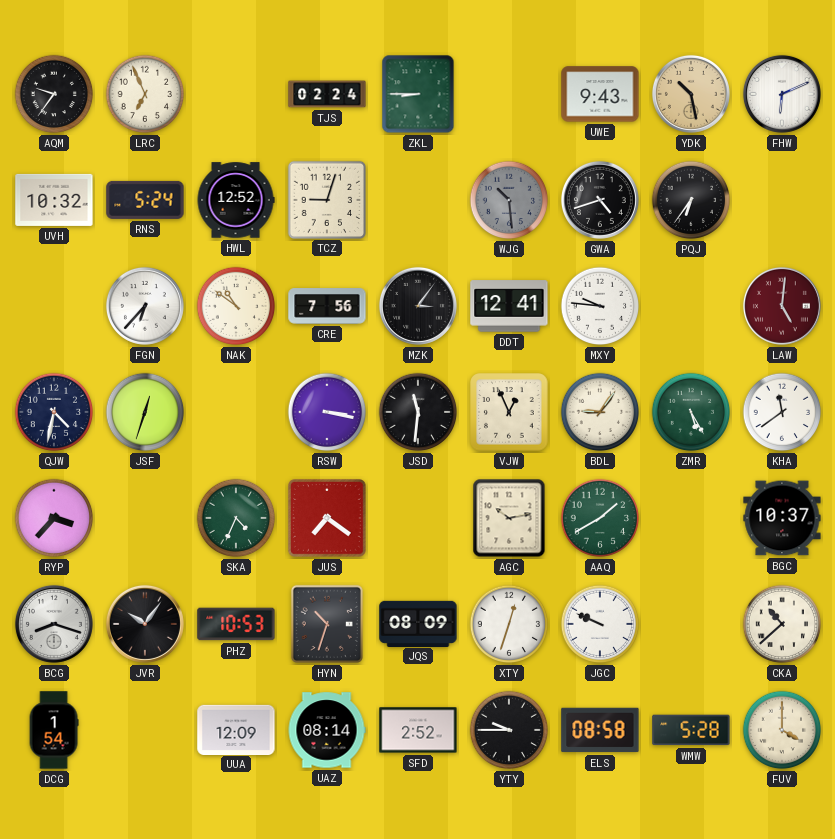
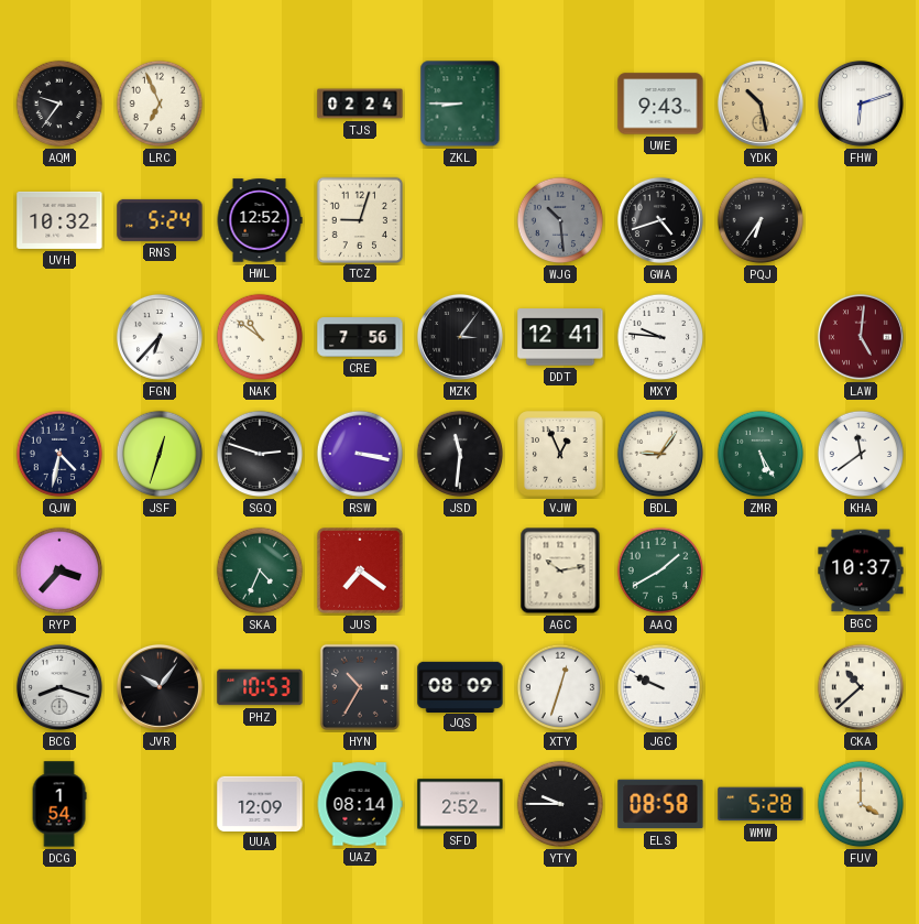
FHW: 6:11 -> 6:12 (861, 104)
SGQ: none -> 2:48 (260, 454)
HYN: 10:33 -> 10:35 (360, 687)
